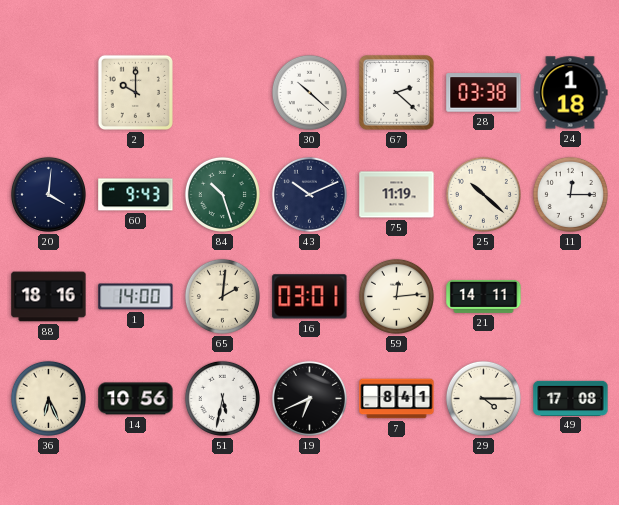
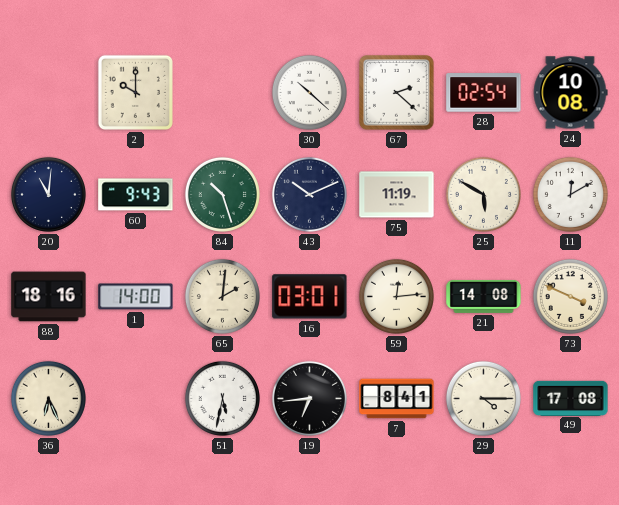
28: 03:38 -> 02:54 (484, 93)
24: 1:18 -> 10:08 (570, 93)
20: 4:01 -> 11:01 (48, 194)
25: 10:22 -> 5:50 (483, 194)
11: 12:15 -> 12:10 (570, 194)
21: 14:11 -> 14:08 (484, 296)
73: none -> 3:49 (570, 296)
14: 10:56 -> none (136, 399)
19: 6:41 -> 6:44 (309, 398)
